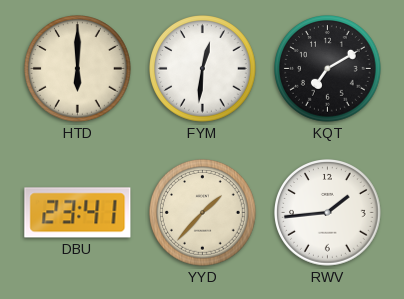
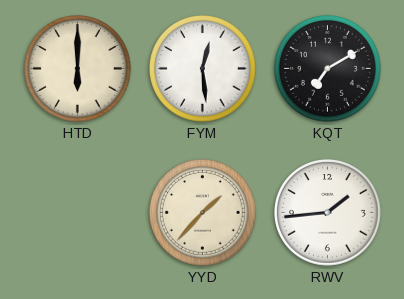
FYM: 12:31 -> 12:29 (203, 69)
DBU: 23:41 -> none (78, 213)
